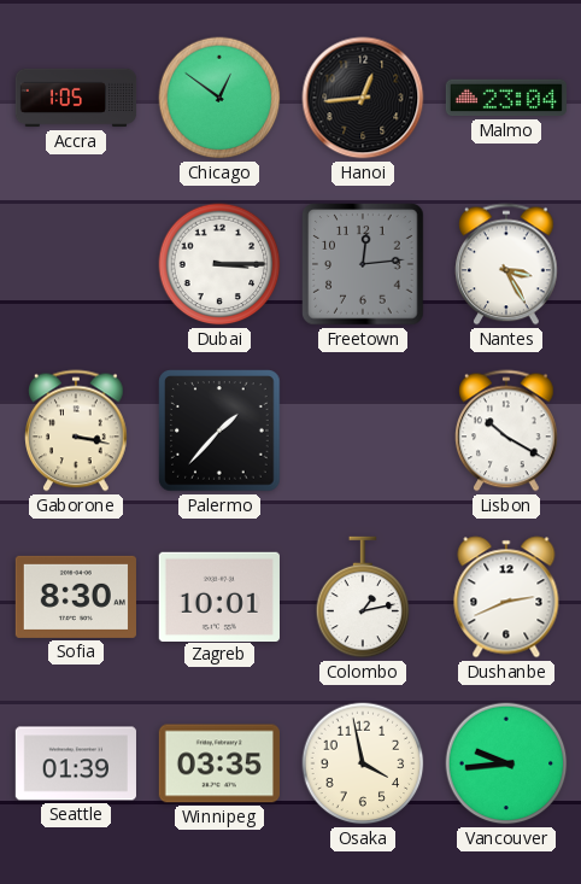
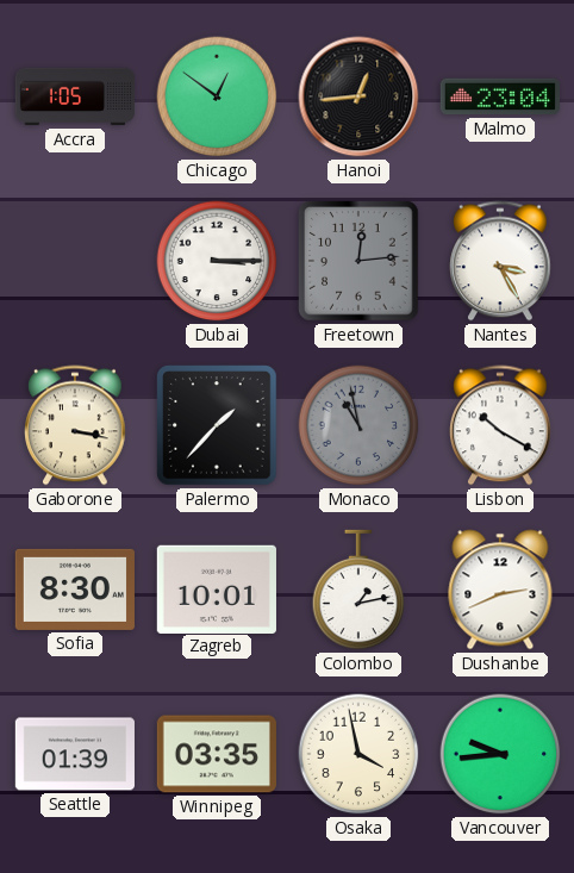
Monaco: none -> 10:58 (358, 425)
